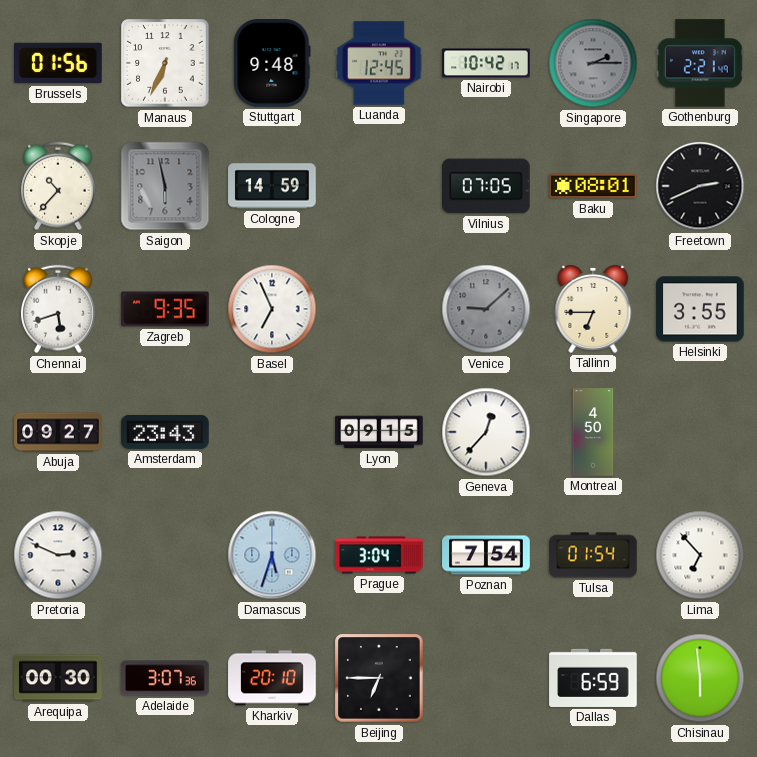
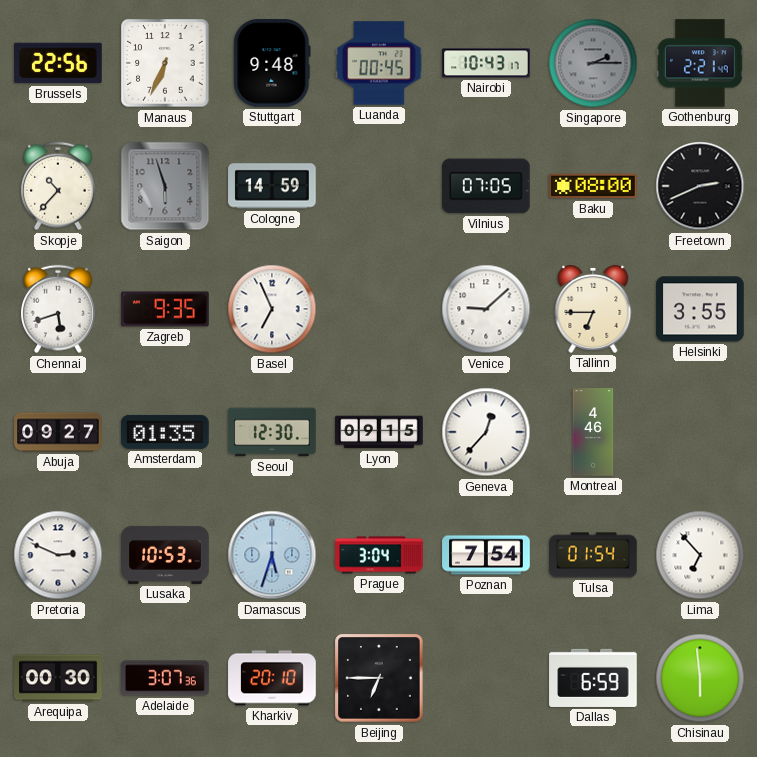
Brussels: 01:56 -> 22:56 (58, 63)
Luanda: 12:45 -> 00:45 (379, 63)
Nairobi: 10:42 -> 10:43 (486, 63)
Saigon: 5:58 -> 5:57 (165, 186)
Baku: 08:01 -> 08:00 (593, 186)
Venice dial: grey -> white (486, 309)
Amsterdam: 23:43 -> 01:35 (165, 432)
Seoul: none -> 12:30 (272, 432)
Montreal: 4:50 -> 4:46 (593, 432)
Lusaka: none -> 10:53 (165, 555)
